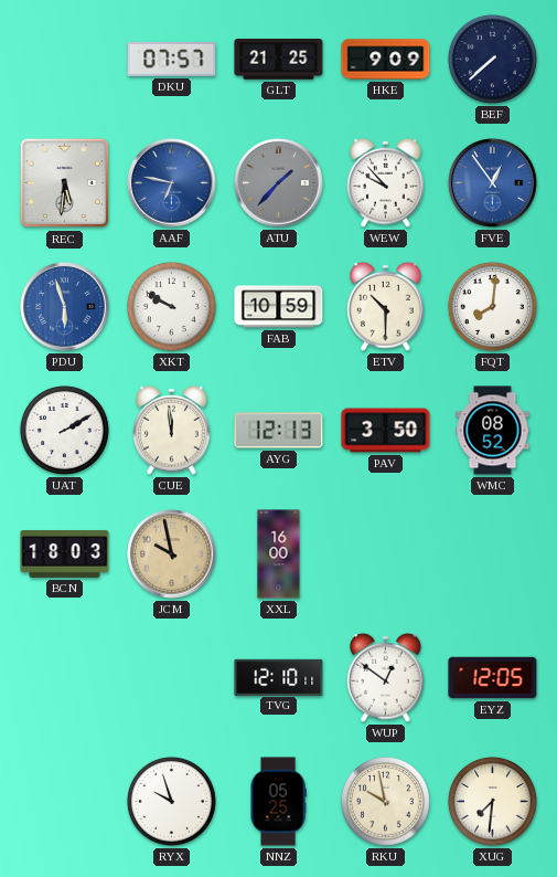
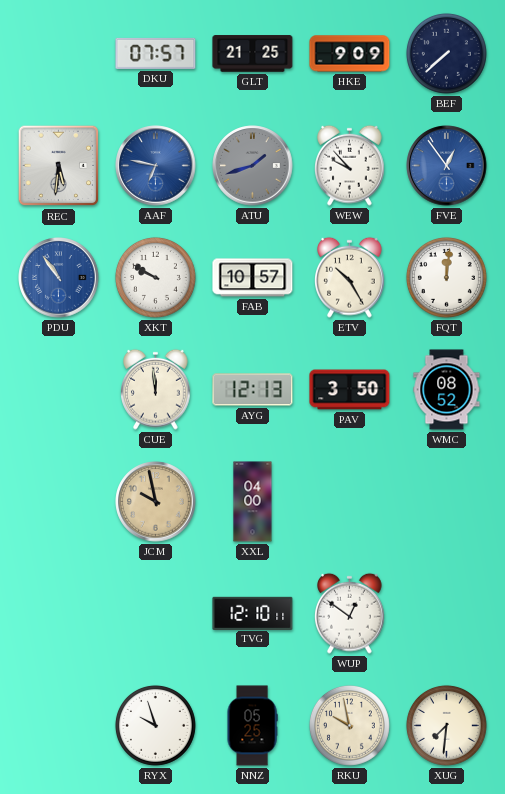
ATU: 1:37 -> 1:42 (253, 166)
PDU: 5:57 -> 10:54 (59, 278)
FAB: 10:59 -> 10:57 (253, 278)
ETV: 10:30 -> 10:25 (350, 277)
FQT: 8:01 -> 12:01 (446, 277)
UAT: 2:10 -> none (64, 430)
BCN: 18:03 -> none (65, 554)
XXL: 16:00 -> 04:00 (253, 502)
EYZ: 12:05 -> none (493, 678)
